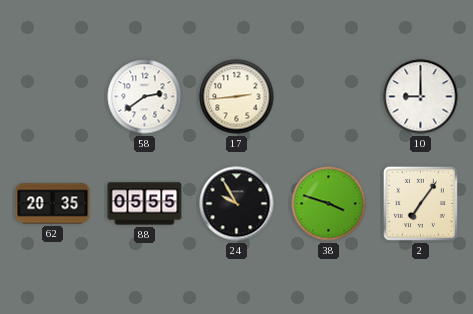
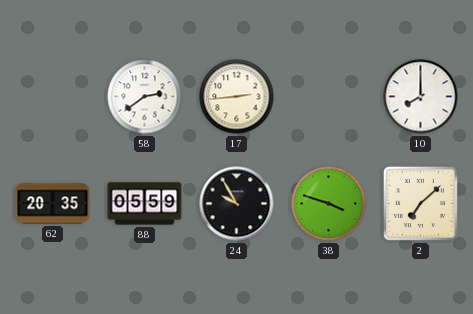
10: 9:00 -> 8:00 (421, 97)
88: 05:55 -> 05:59 (145, 204)
2: 7:06 -> 7:08 (420, 203)
